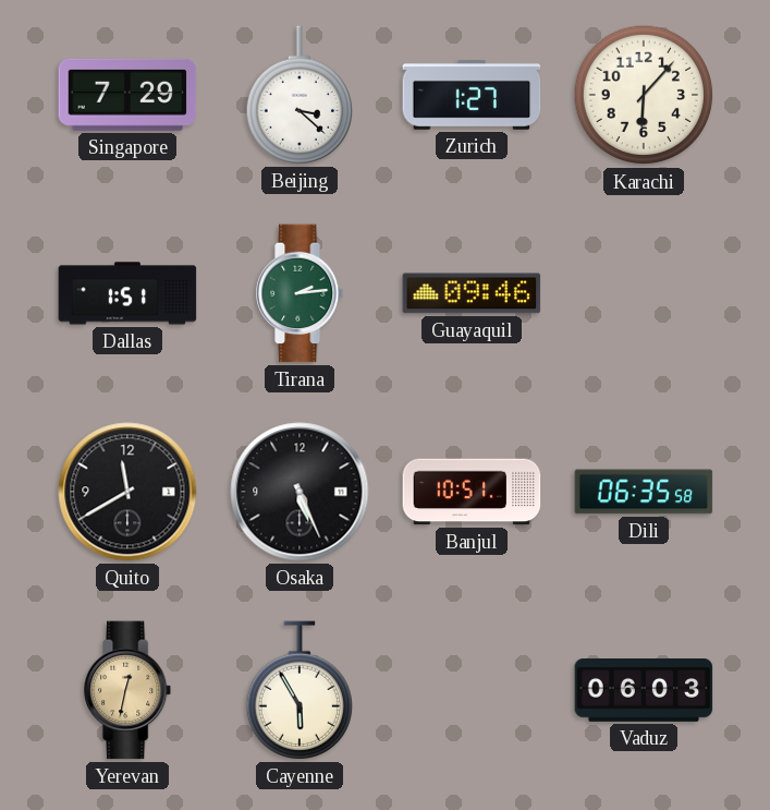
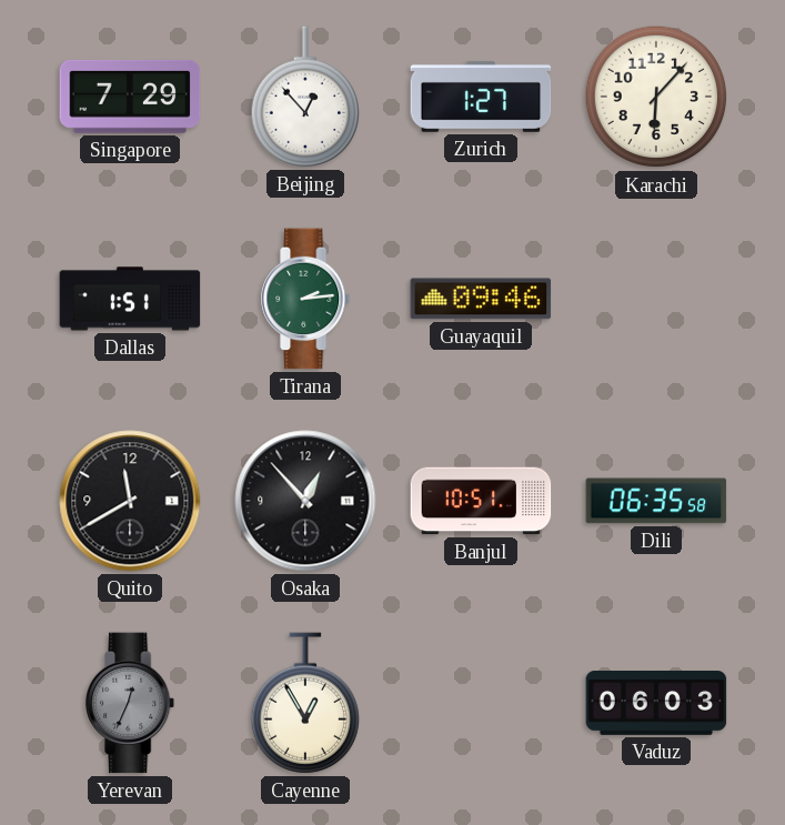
Beijing: 3:22 -> 12:53 (304, 97)
Osaka: 5:26 -> 12:53 (305, 501)
Yerevan: 12:32 -> 12:34 (131, 703)
Yerevan dial: champagne -> grey (131, 703)
Cayenne: 5:55 -> 12:55 (304, 703)
